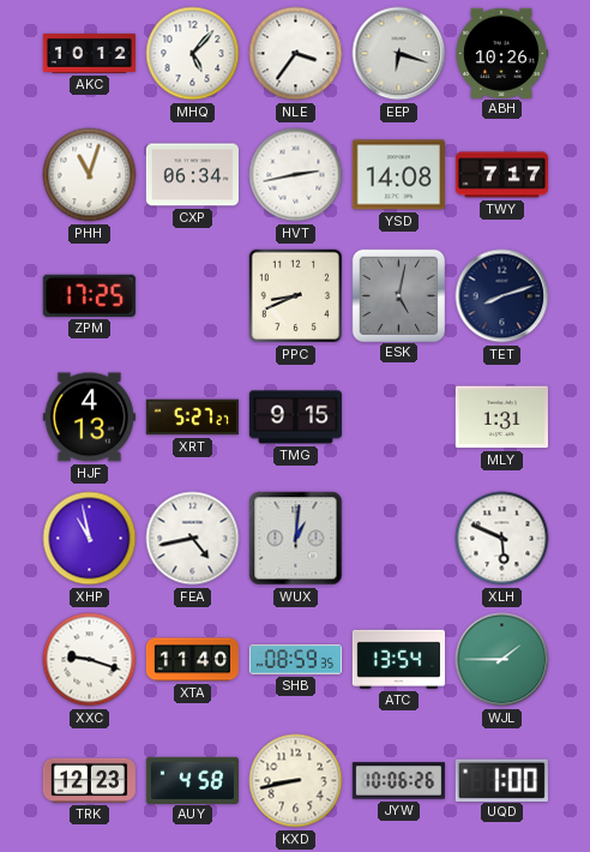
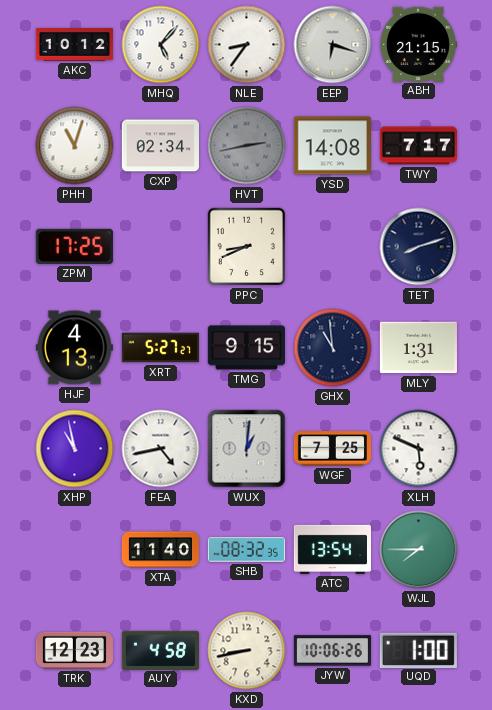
NLE: 3:36 -> 8:36 (247, 45)
ABH: 10:26 -> 21:15 (418, 44)
CXP: 06:34 -> 02:34 (160, 146)
HVT dial: white -> grey (247, 146)
ESK: 5:02 -> none (398, 295)
GHX: none -> 10:59 (333, 348)
WGF: none -> 7:25 (332, 449)
XXC: 9:18 -> none (90, 660)
SHB: 08:59 -> 08:32 (246, 550)
WJL: 1:45 -> 7:45 (419, 550)
